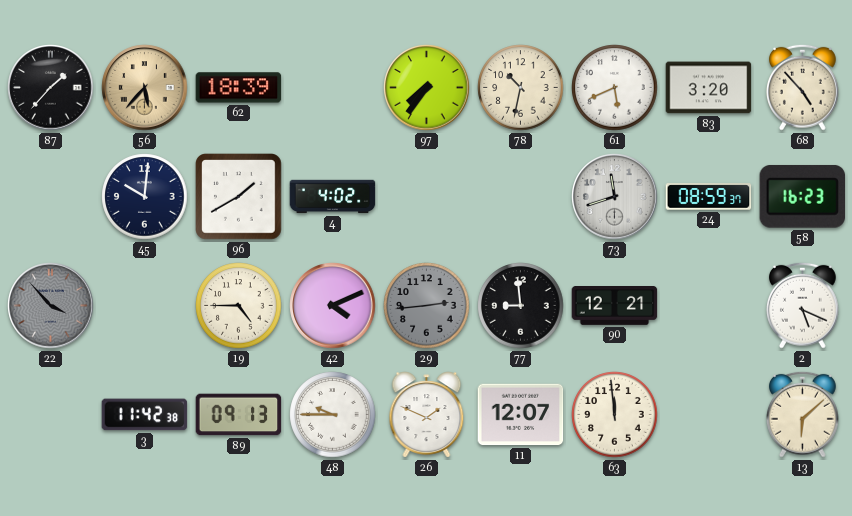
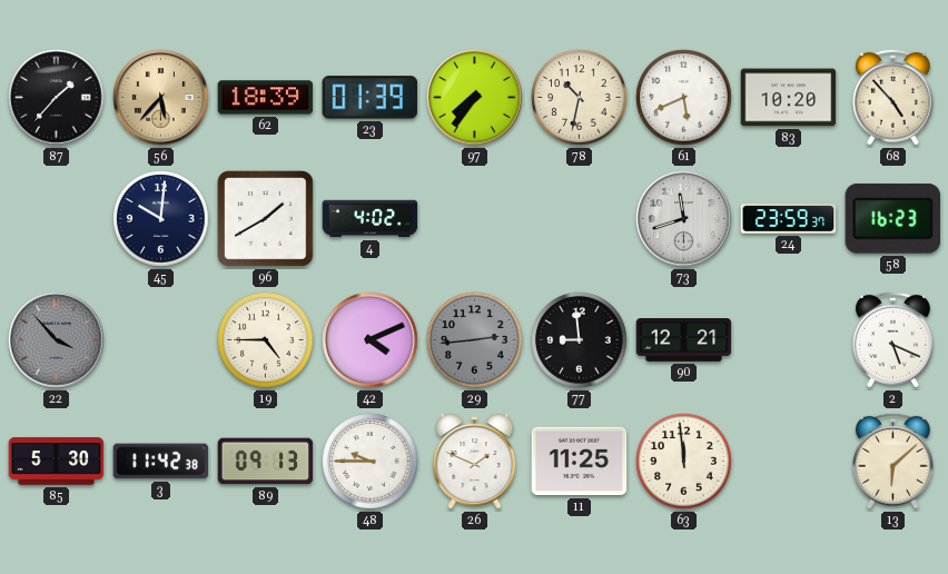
23: none -> 01:39 (371, 98)
83: 3:20 -> 10:20 (789, 98)
24: 08:59 -> 23:59 (789, 219)
85: none -> 5:30 (57, 462)
11: 12:07 -> 11:25 (580, 462)
